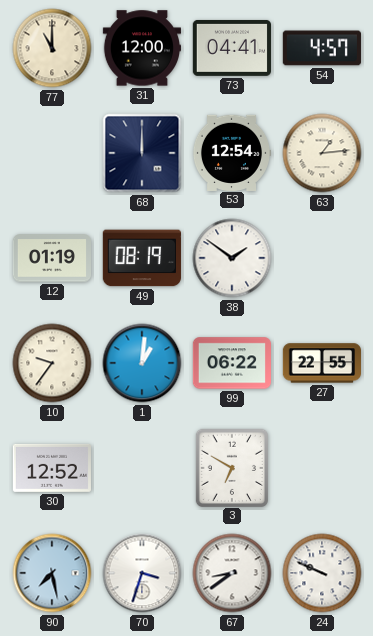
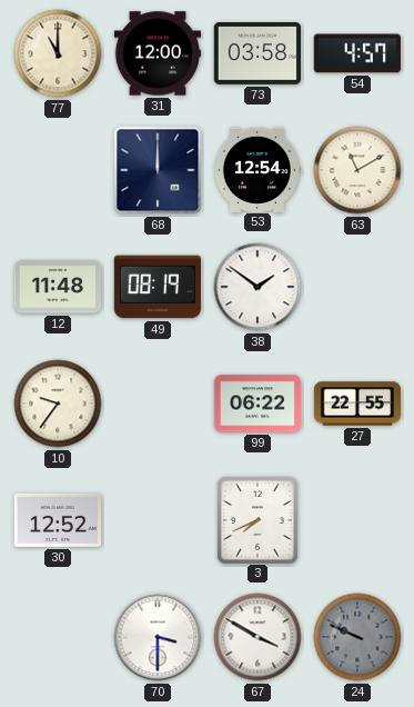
73: 04:41 -> 03:58 (258, 53)
63: 1:14 -> 11:10 (357, 170)
12: 01:19 -> 11:48 (57, 287)
1: 1:01 -> none (142, 363)
3: 6:50 -> 7:41 (258, 519)
90: 7:28 -> none (52, 573)
70: 3:33 -> 3:30 (158, 637)
67: 8:39 -> 3:50 (258, 637)
24 dial: white -> grey (357, 637)
